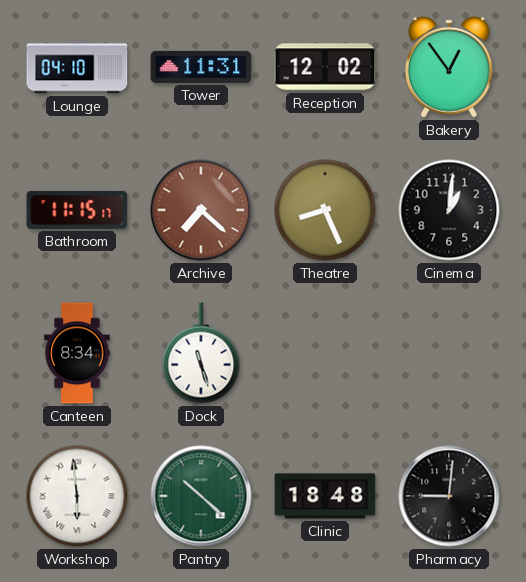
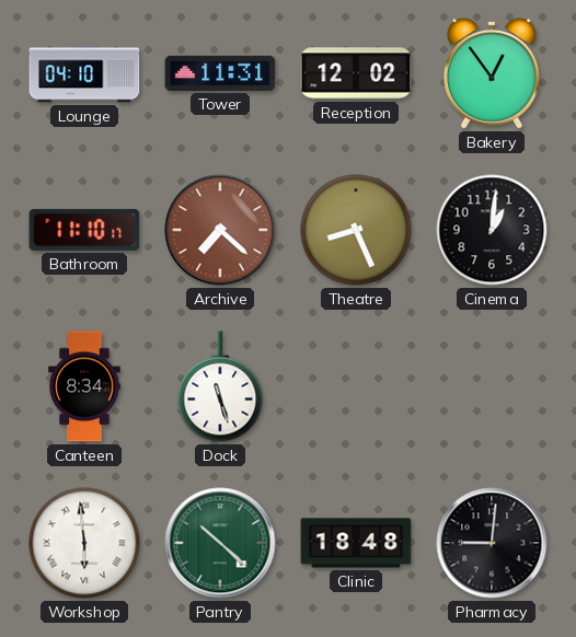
Bathroom: 11:15 -> 11:10 (84, 230)
